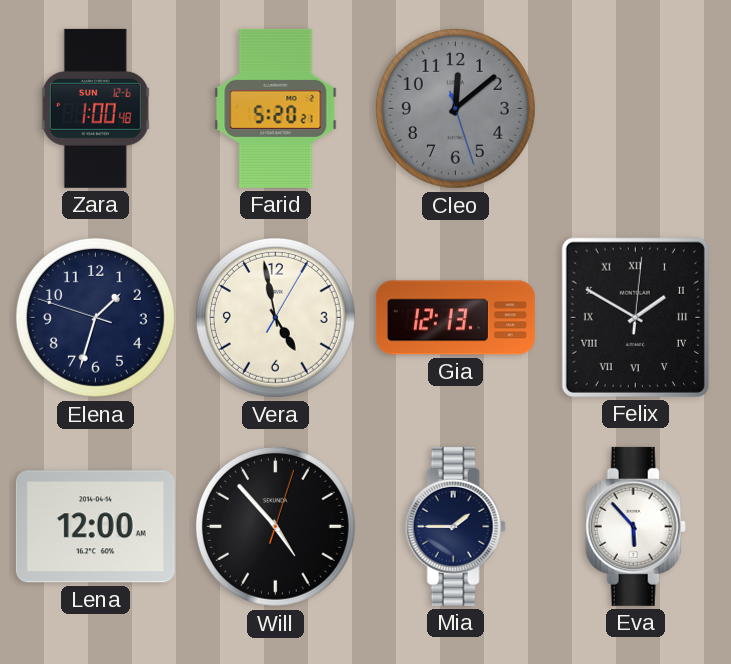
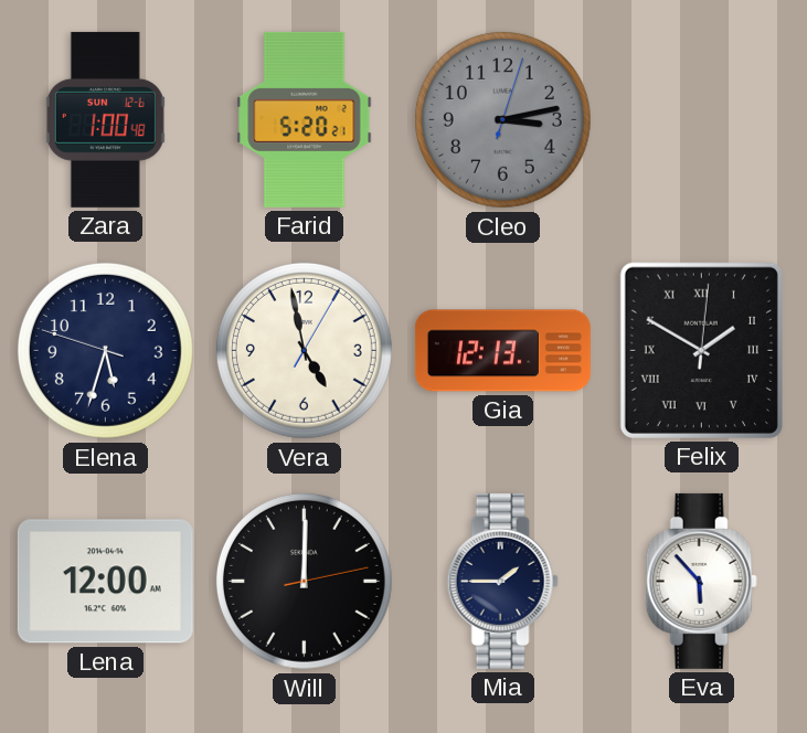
Cleo: 12:08 -> 3:13 (502, 119)
Elena: 1:32 -> 5:32 (105, 350)
Will: 4:53 -> 12:00 (304, 581)
